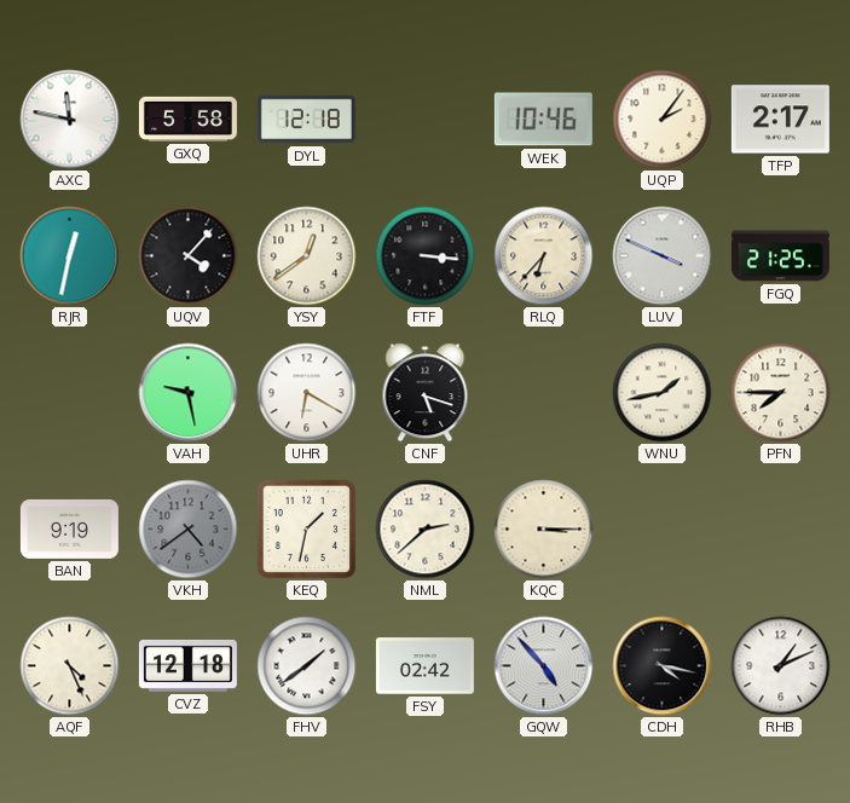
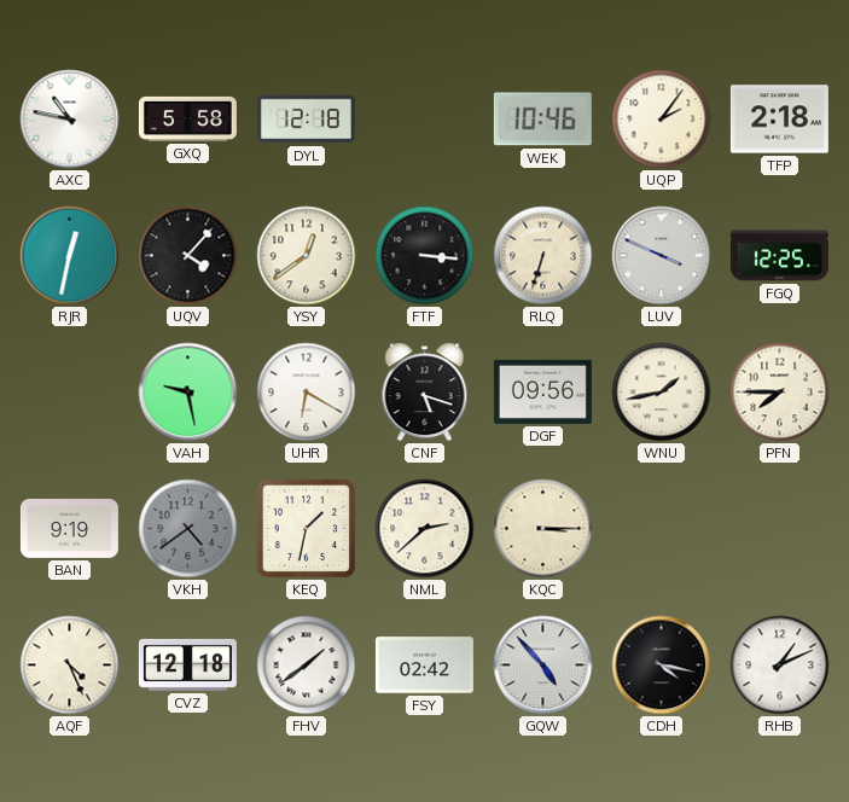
AXC: 11:47 -> 10:47 (70, 120)
TFP: 2:17 -> 2:18 (779, 120)
RLQ: 6:37 -> 6:33 (543, 256)
FGQ: 21:25 -> 12:25 (779, 256)
DGF: none -> 09:56 (542, 391)
